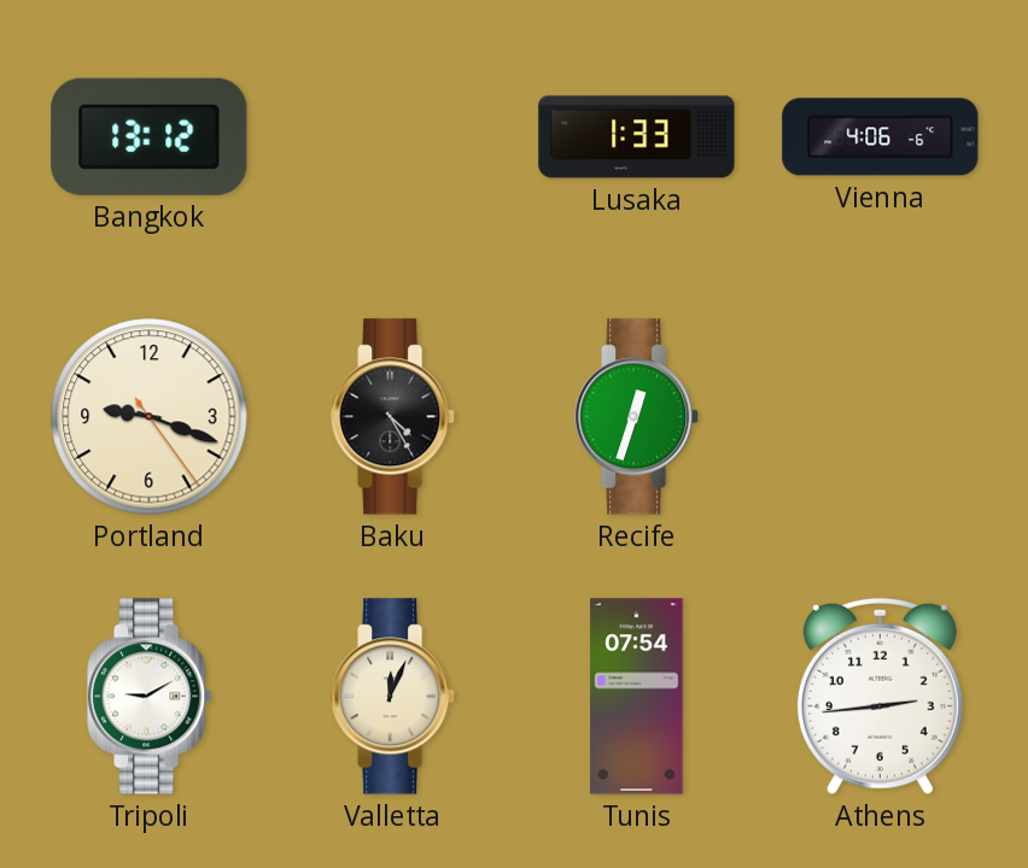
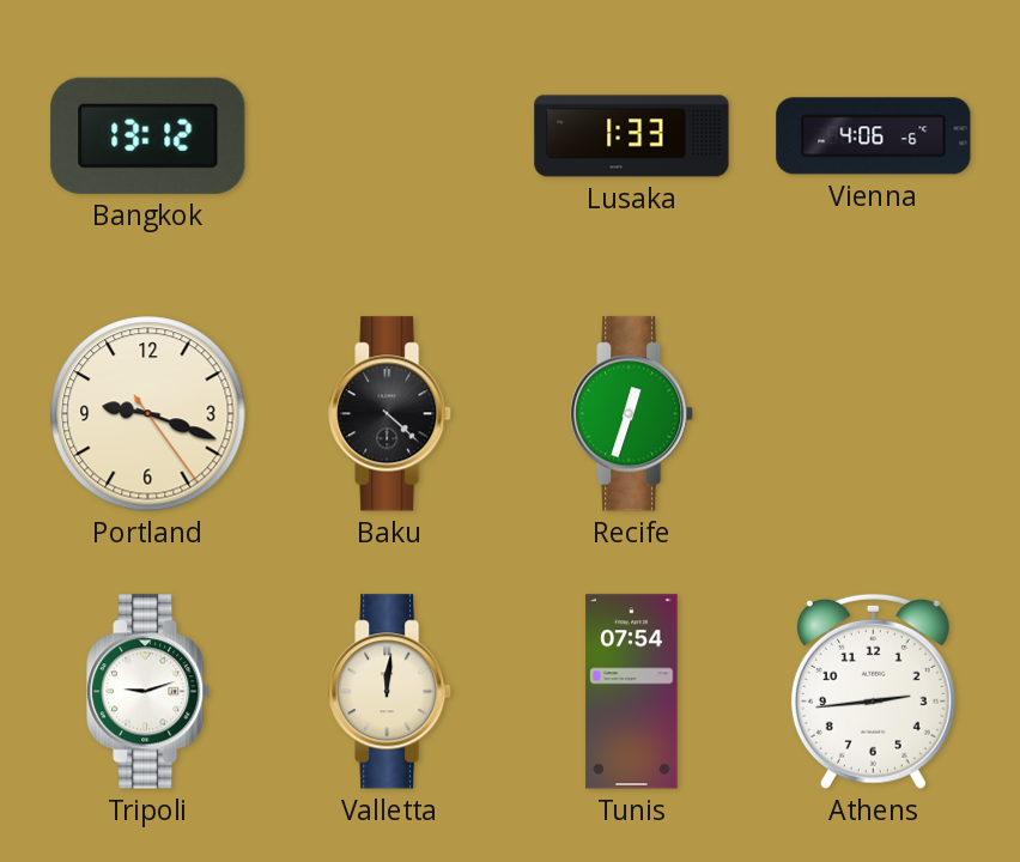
Baku: 4:25 -> 4:22 (390, 414)
Tripoli: 9:10 -> 9:12 (148, 692)
Valletta: 12:04 -> 12:01 (390, 692)
